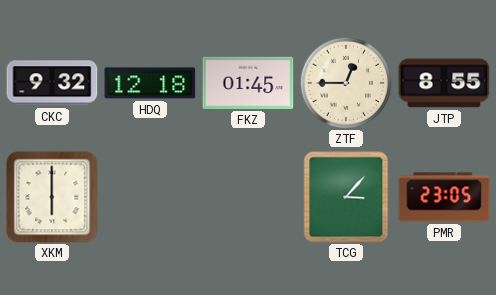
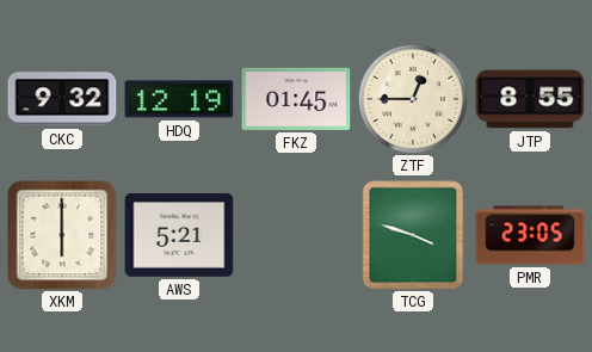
HDQ: 12:18 -> 12:19 (179, 99)
AWS: none -> 5:21 (179, 235)
TCG: 3:07 -> 3:48 (413, 235)
